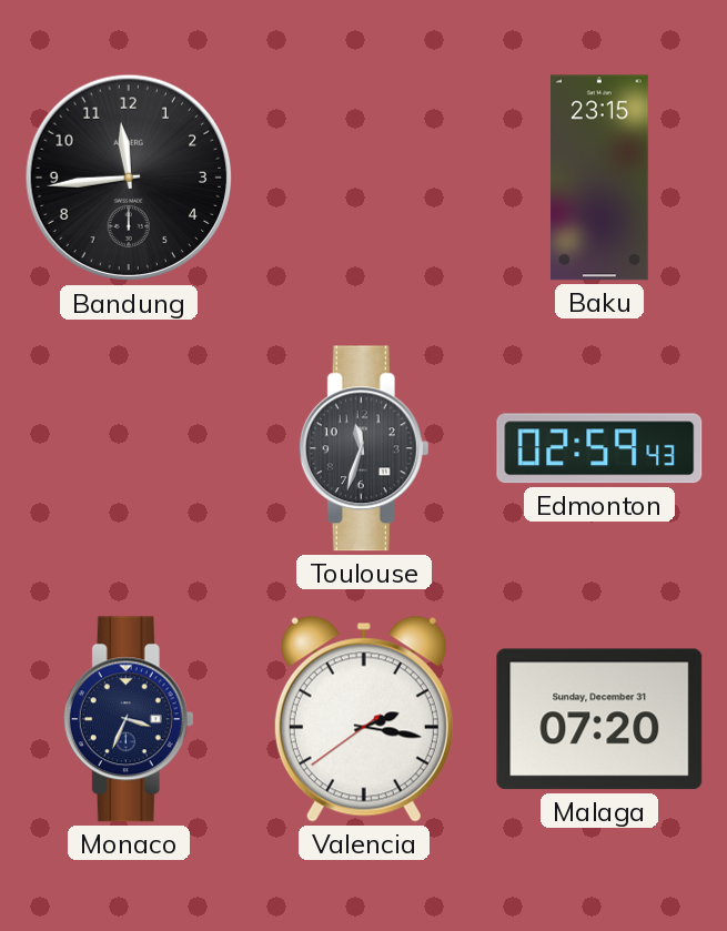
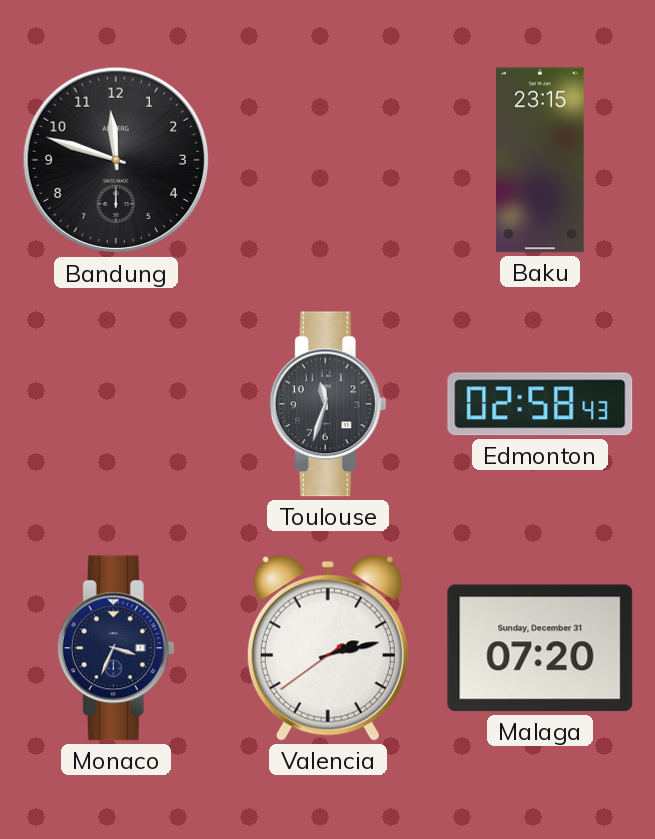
Bandung: 11:44 -> 11:48 (116, 160)
Edmonton: 02:59 -> 02:58 (540, 404)
Valencia: 2:16 -> 2:12 (328, 648)
